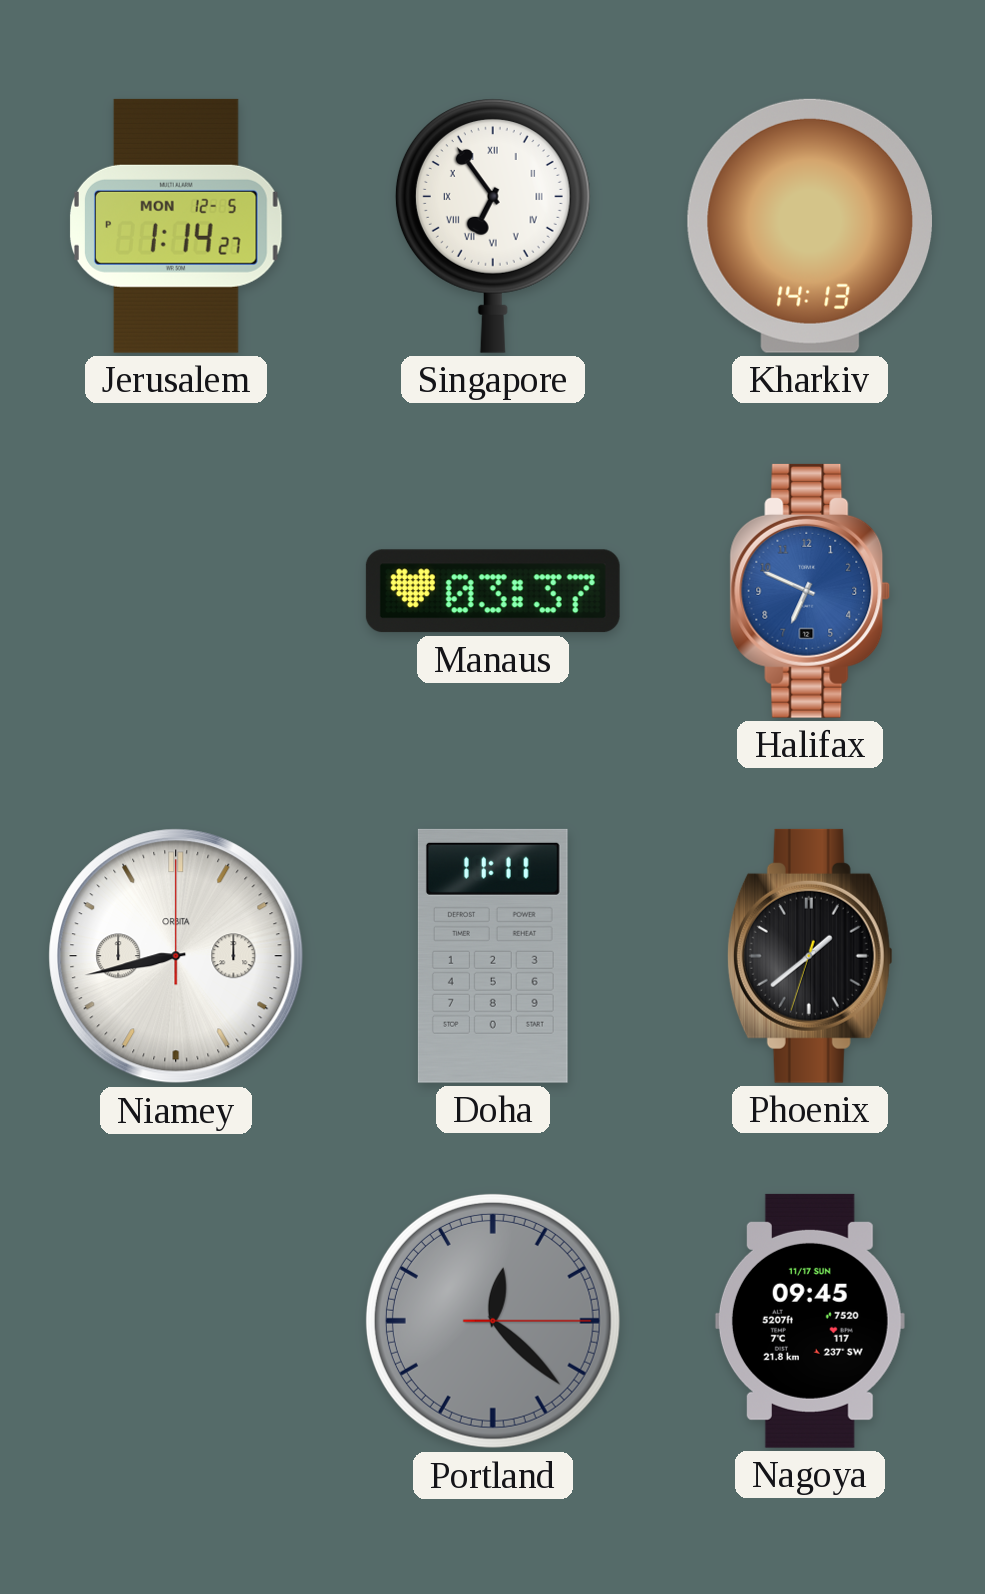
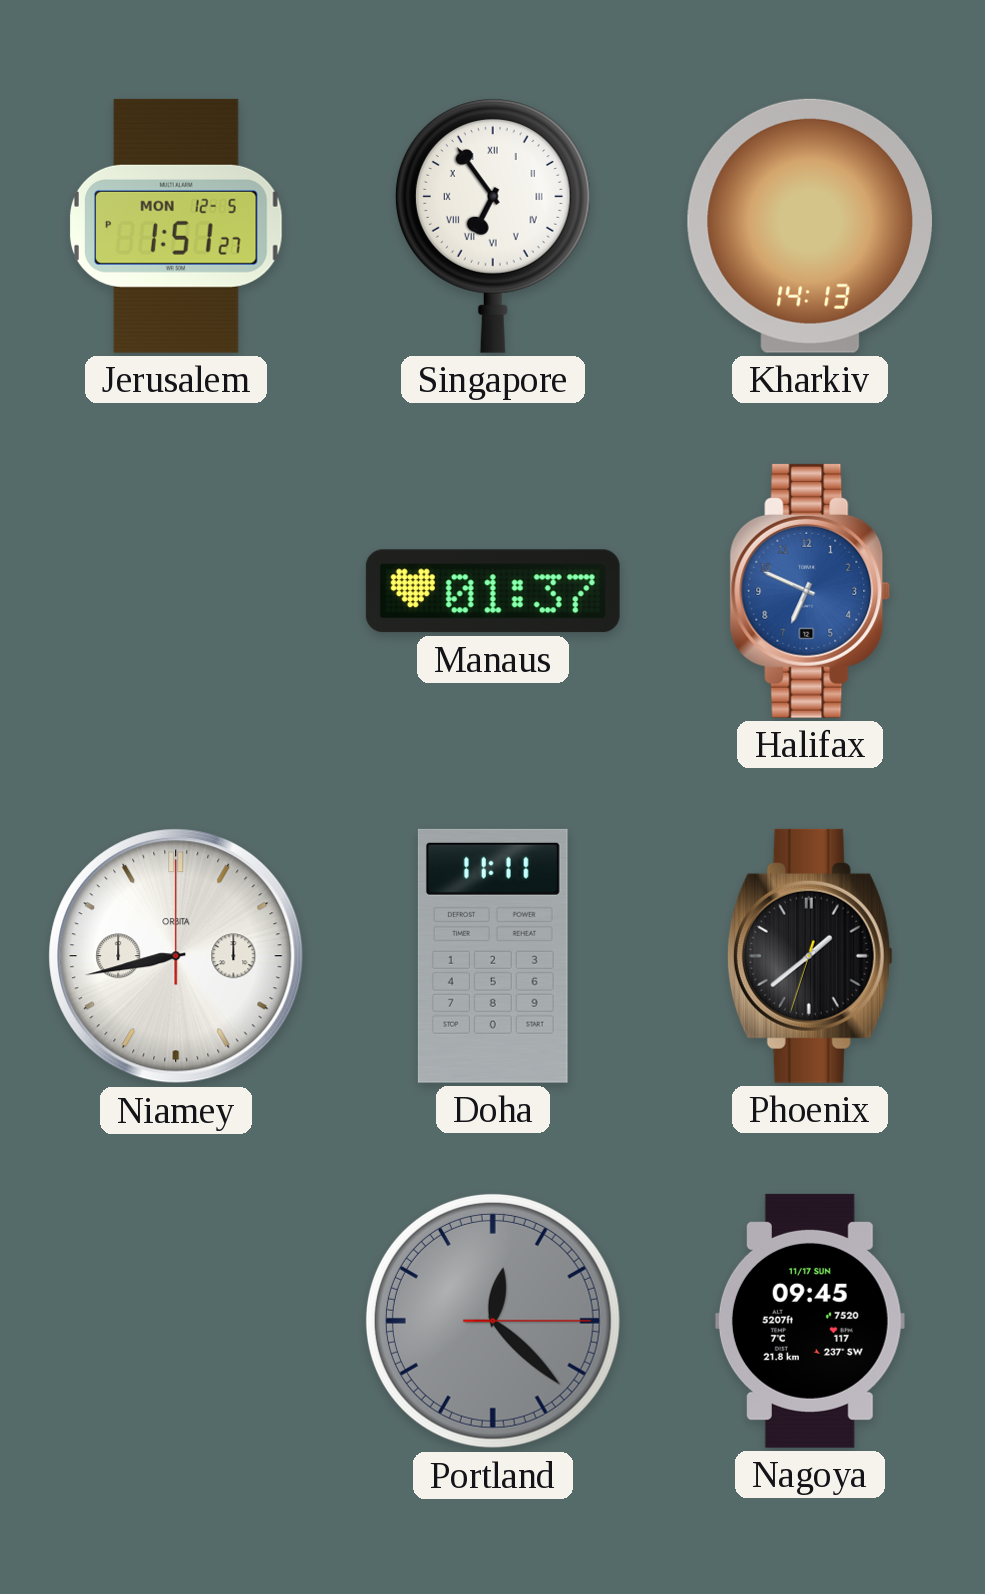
Jerusalem: 1:14 -> 1:51 (176, 226)
Manaus: 03:37 -> 01:37 (493, 591)
